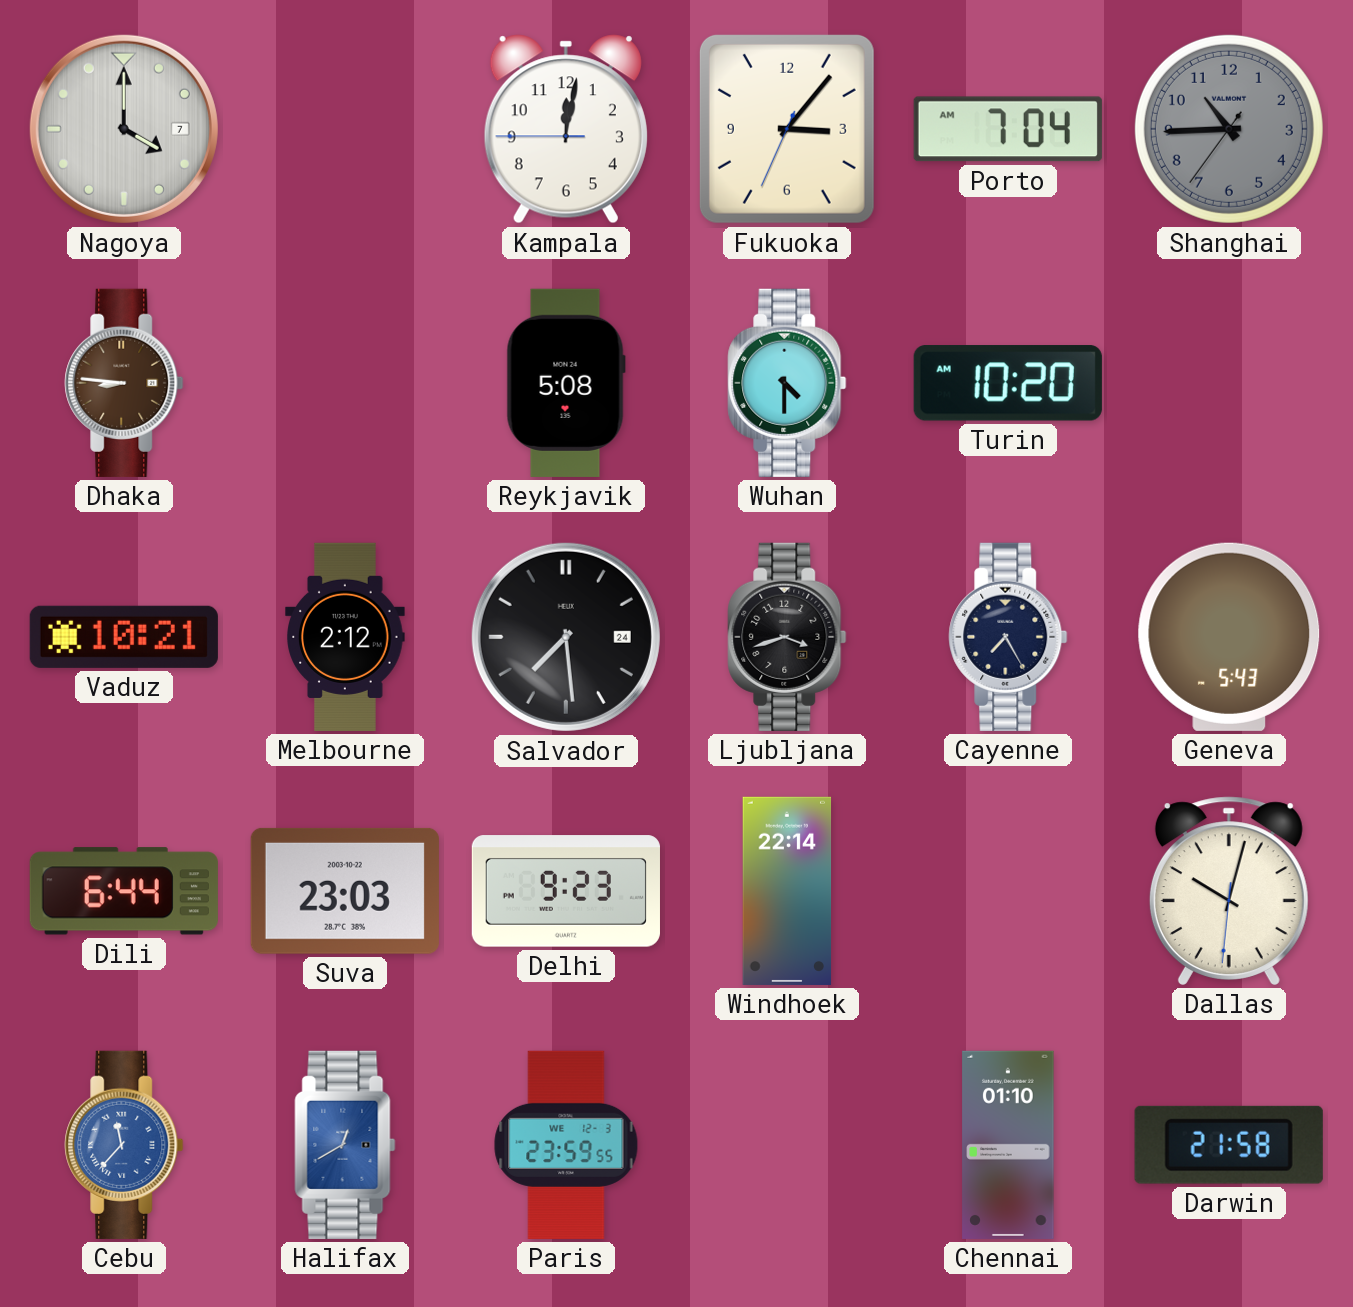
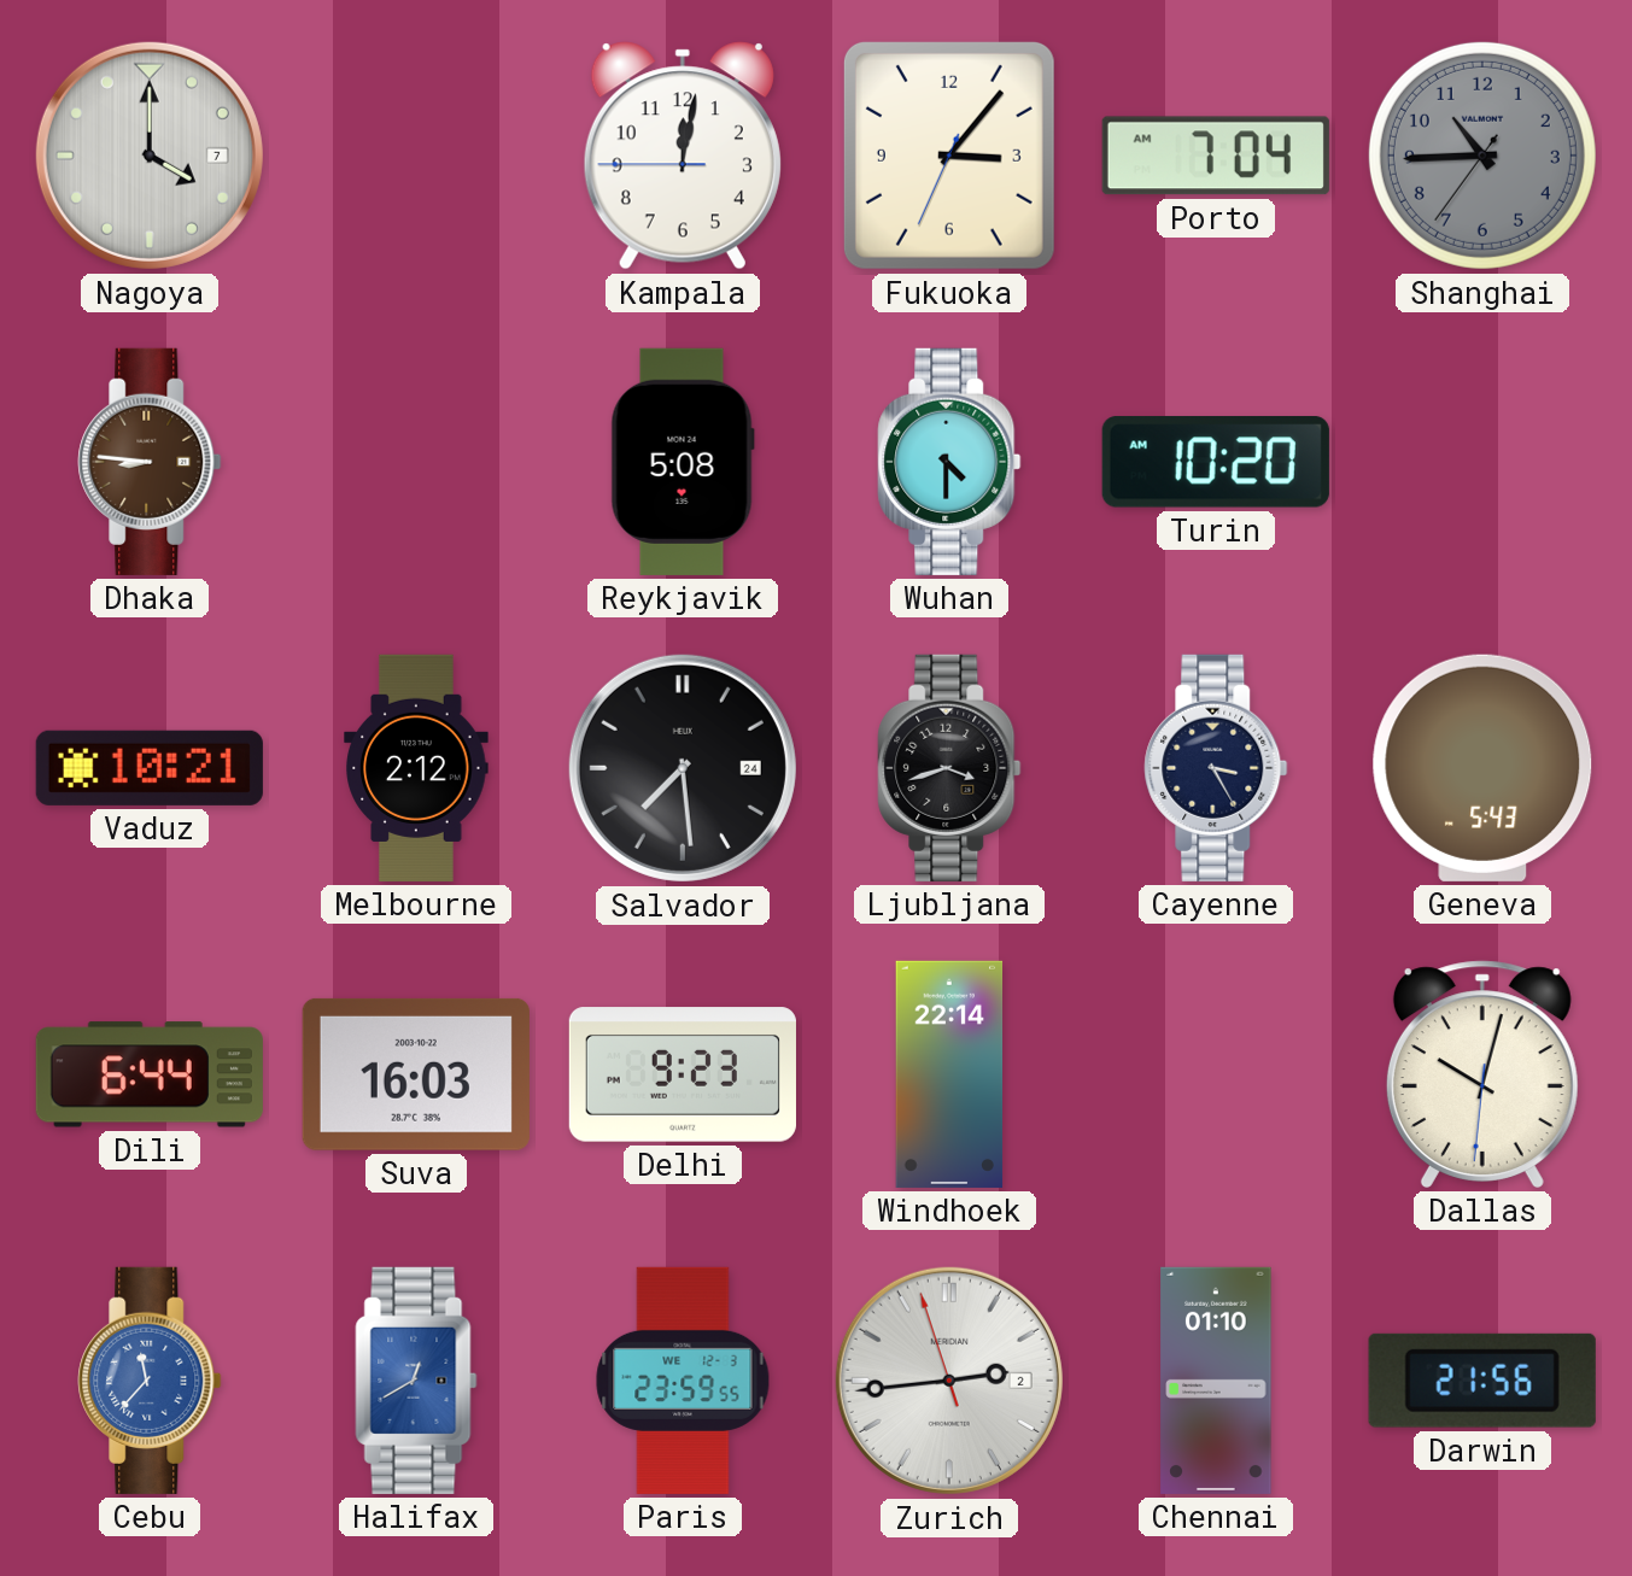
Cayenne: 7:25 -> 3:25 (1216, 768)
Suva: 23:03 -> 16:03 (416, 1074)
Zurich: none -> 2:43 (949, 1381)
Darwin: 21:58 -> 21:56 (1482, 1381)
